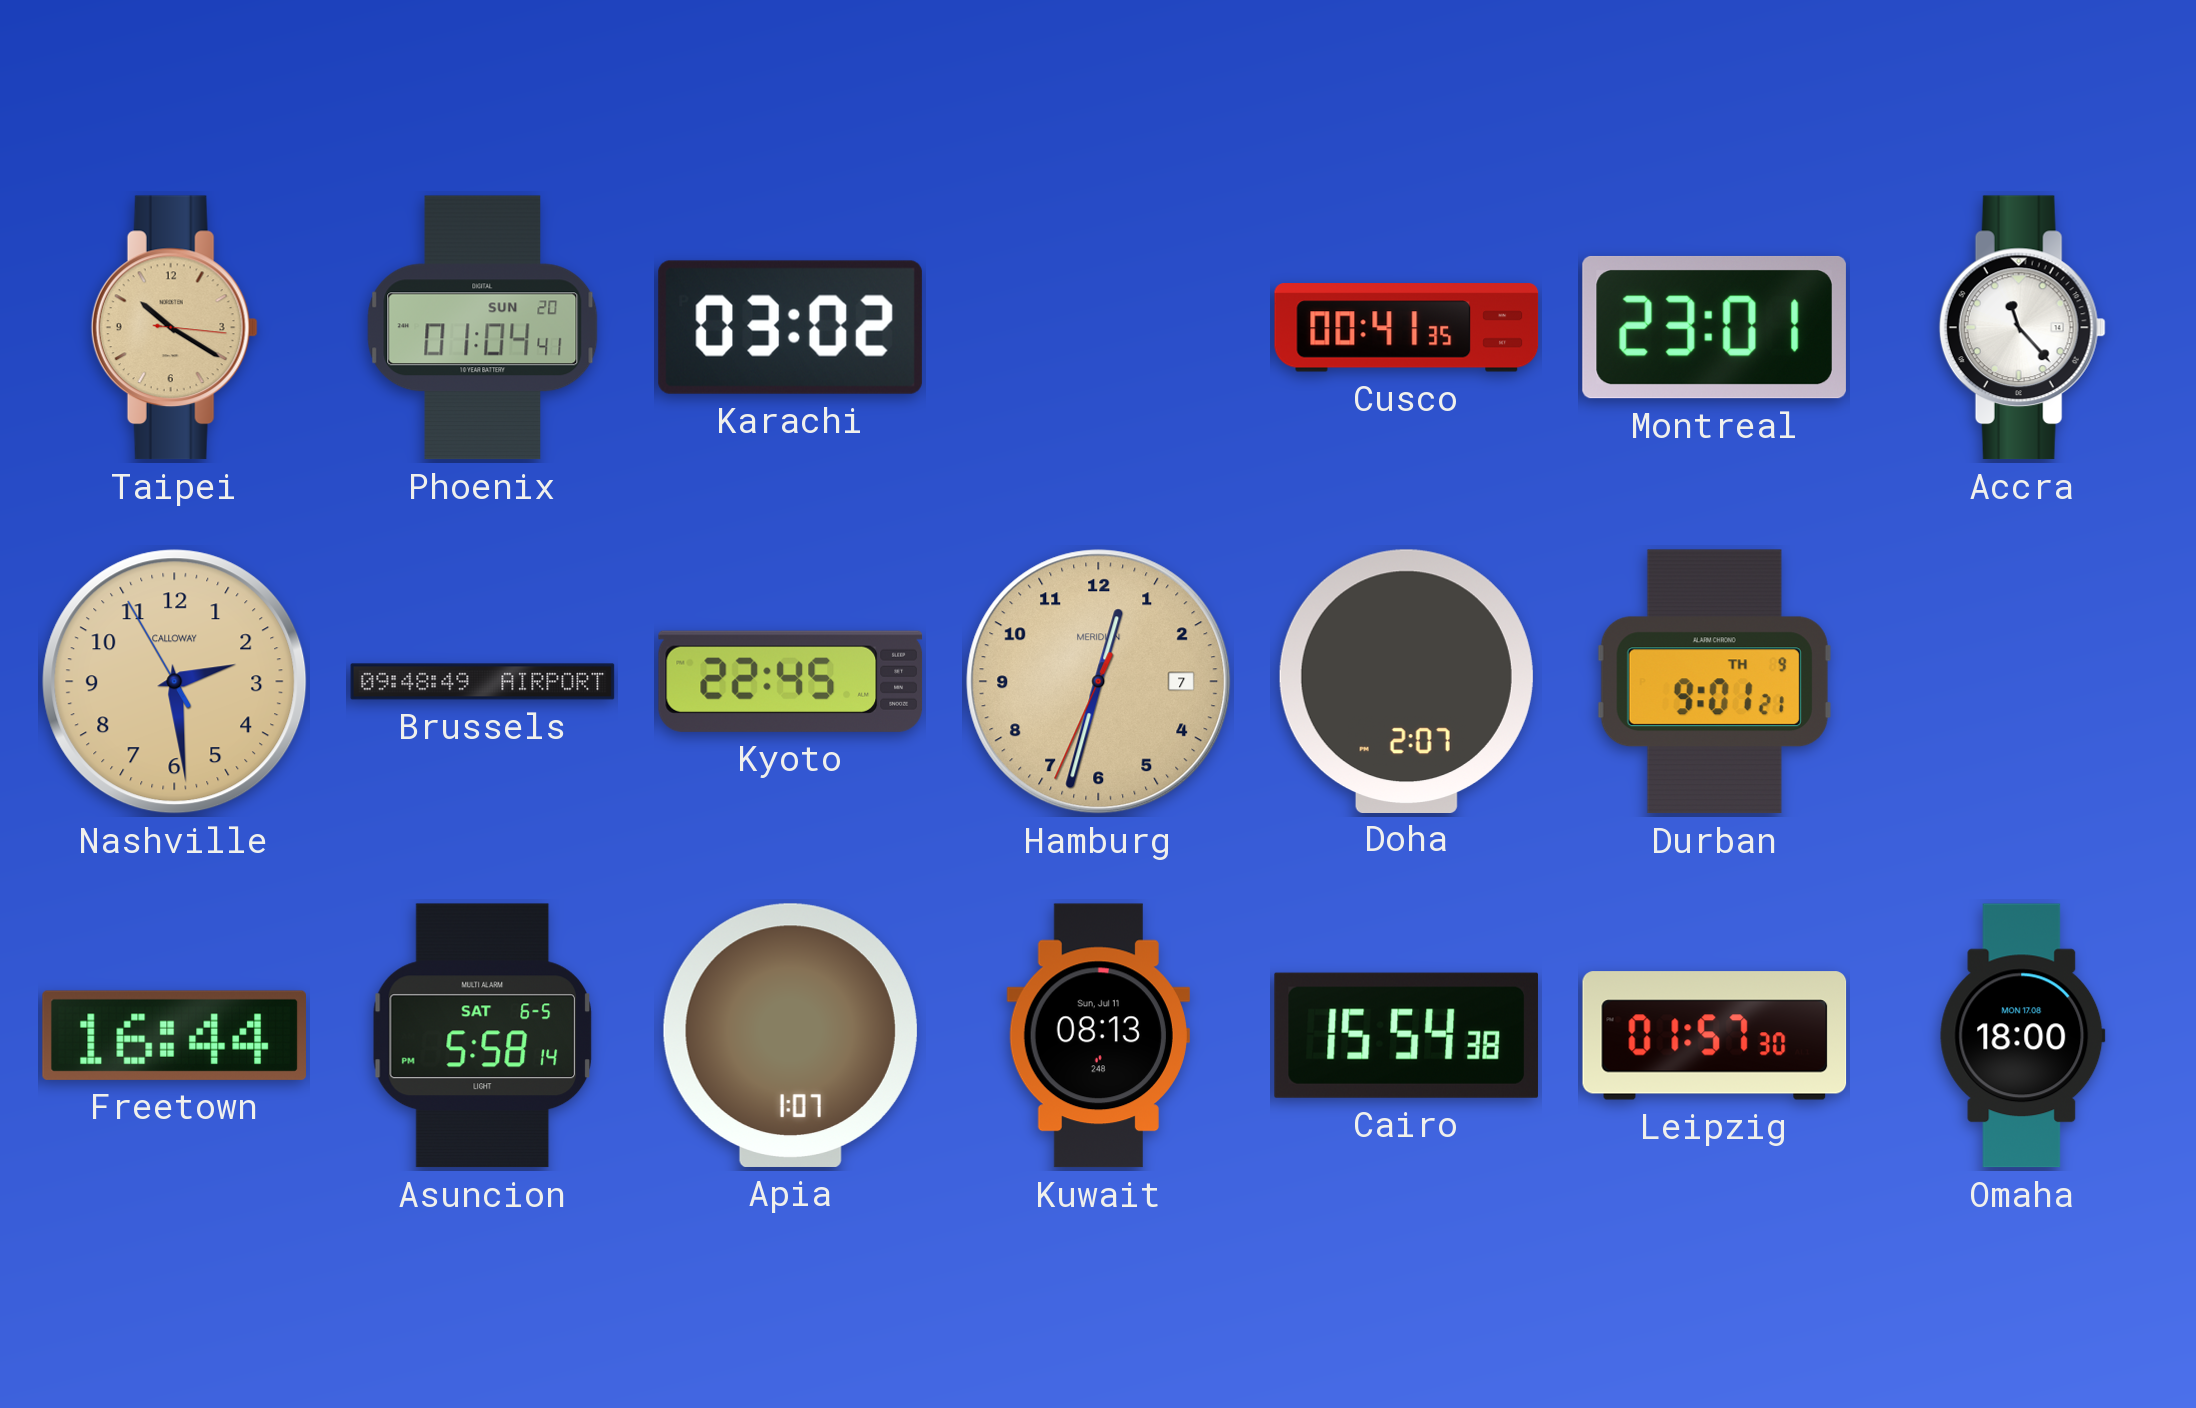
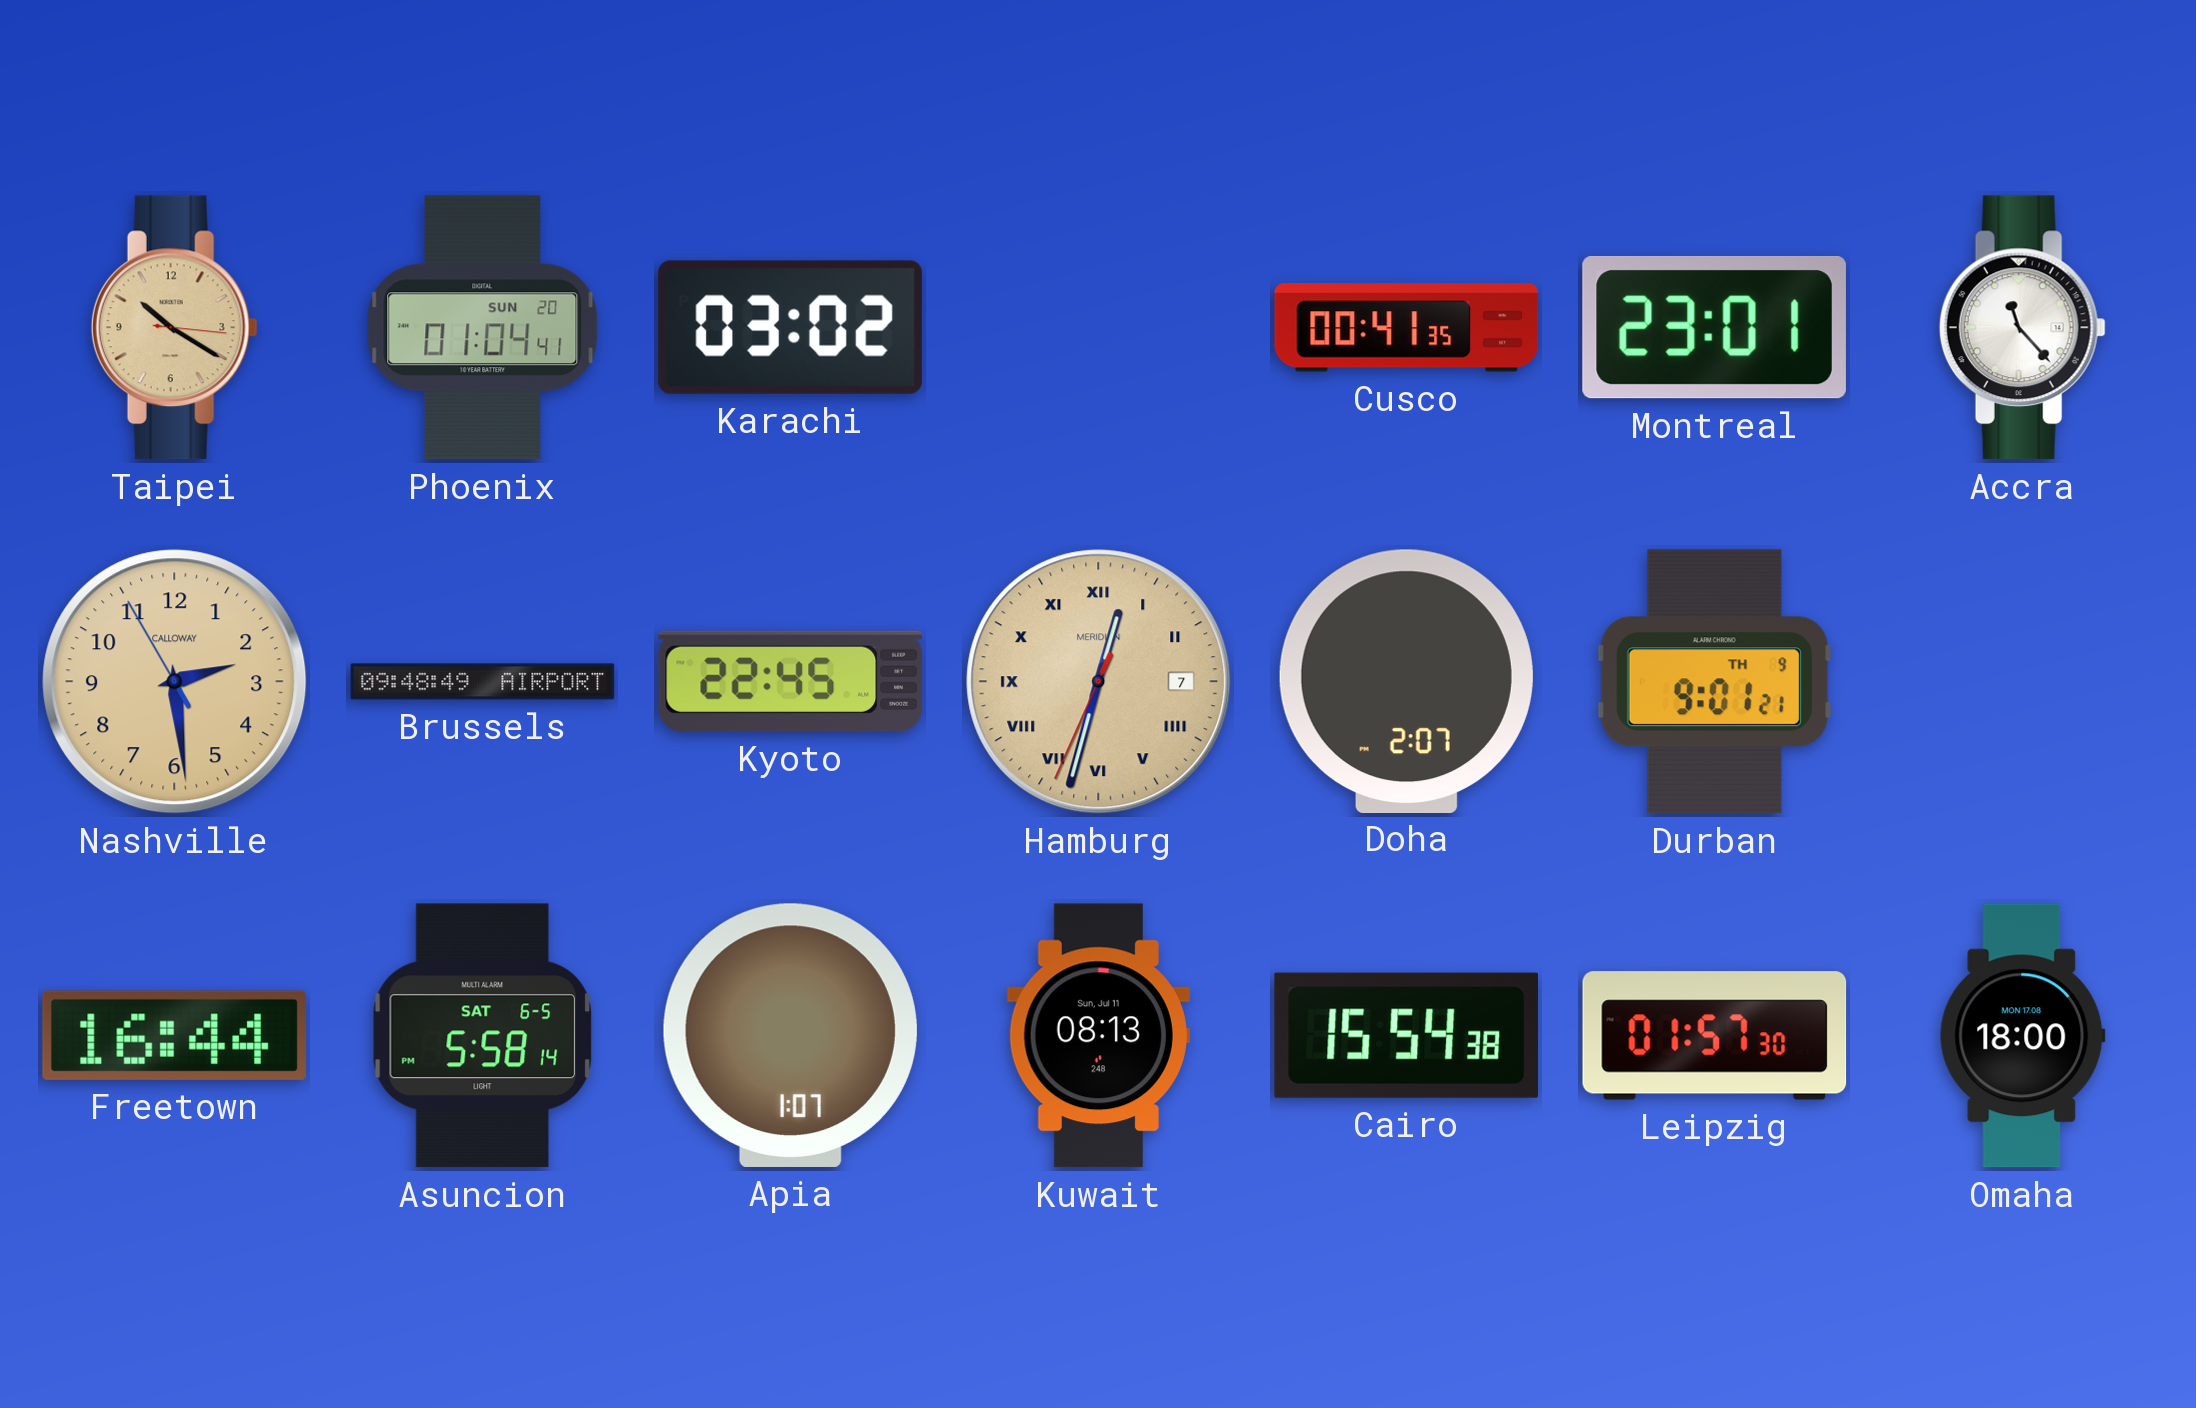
Hamburg numerals: Arabic -> Roman (1099, 682)
